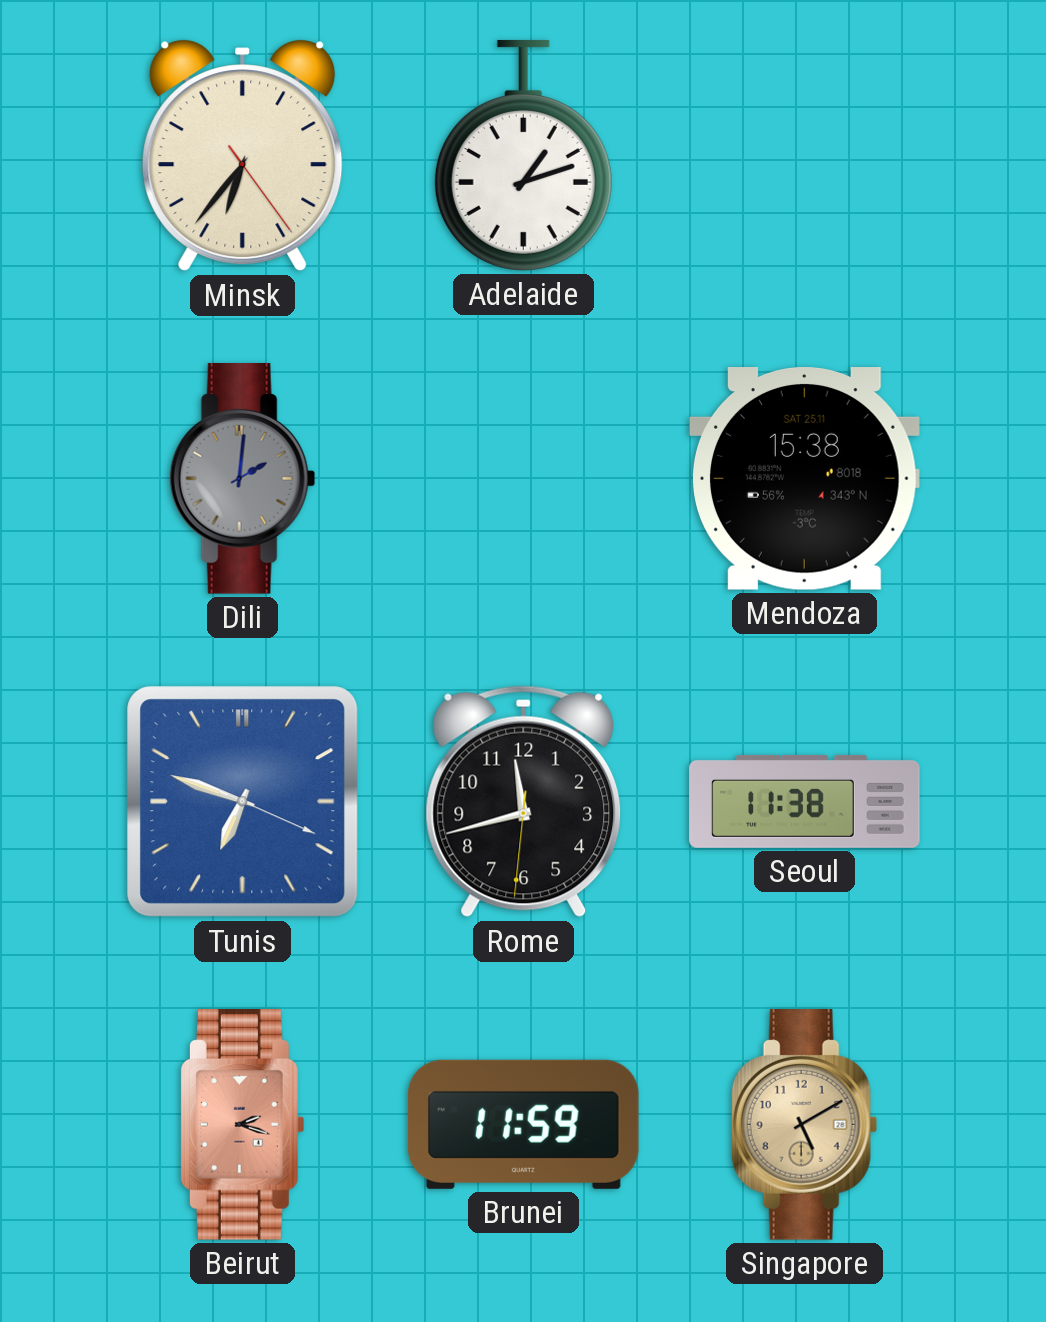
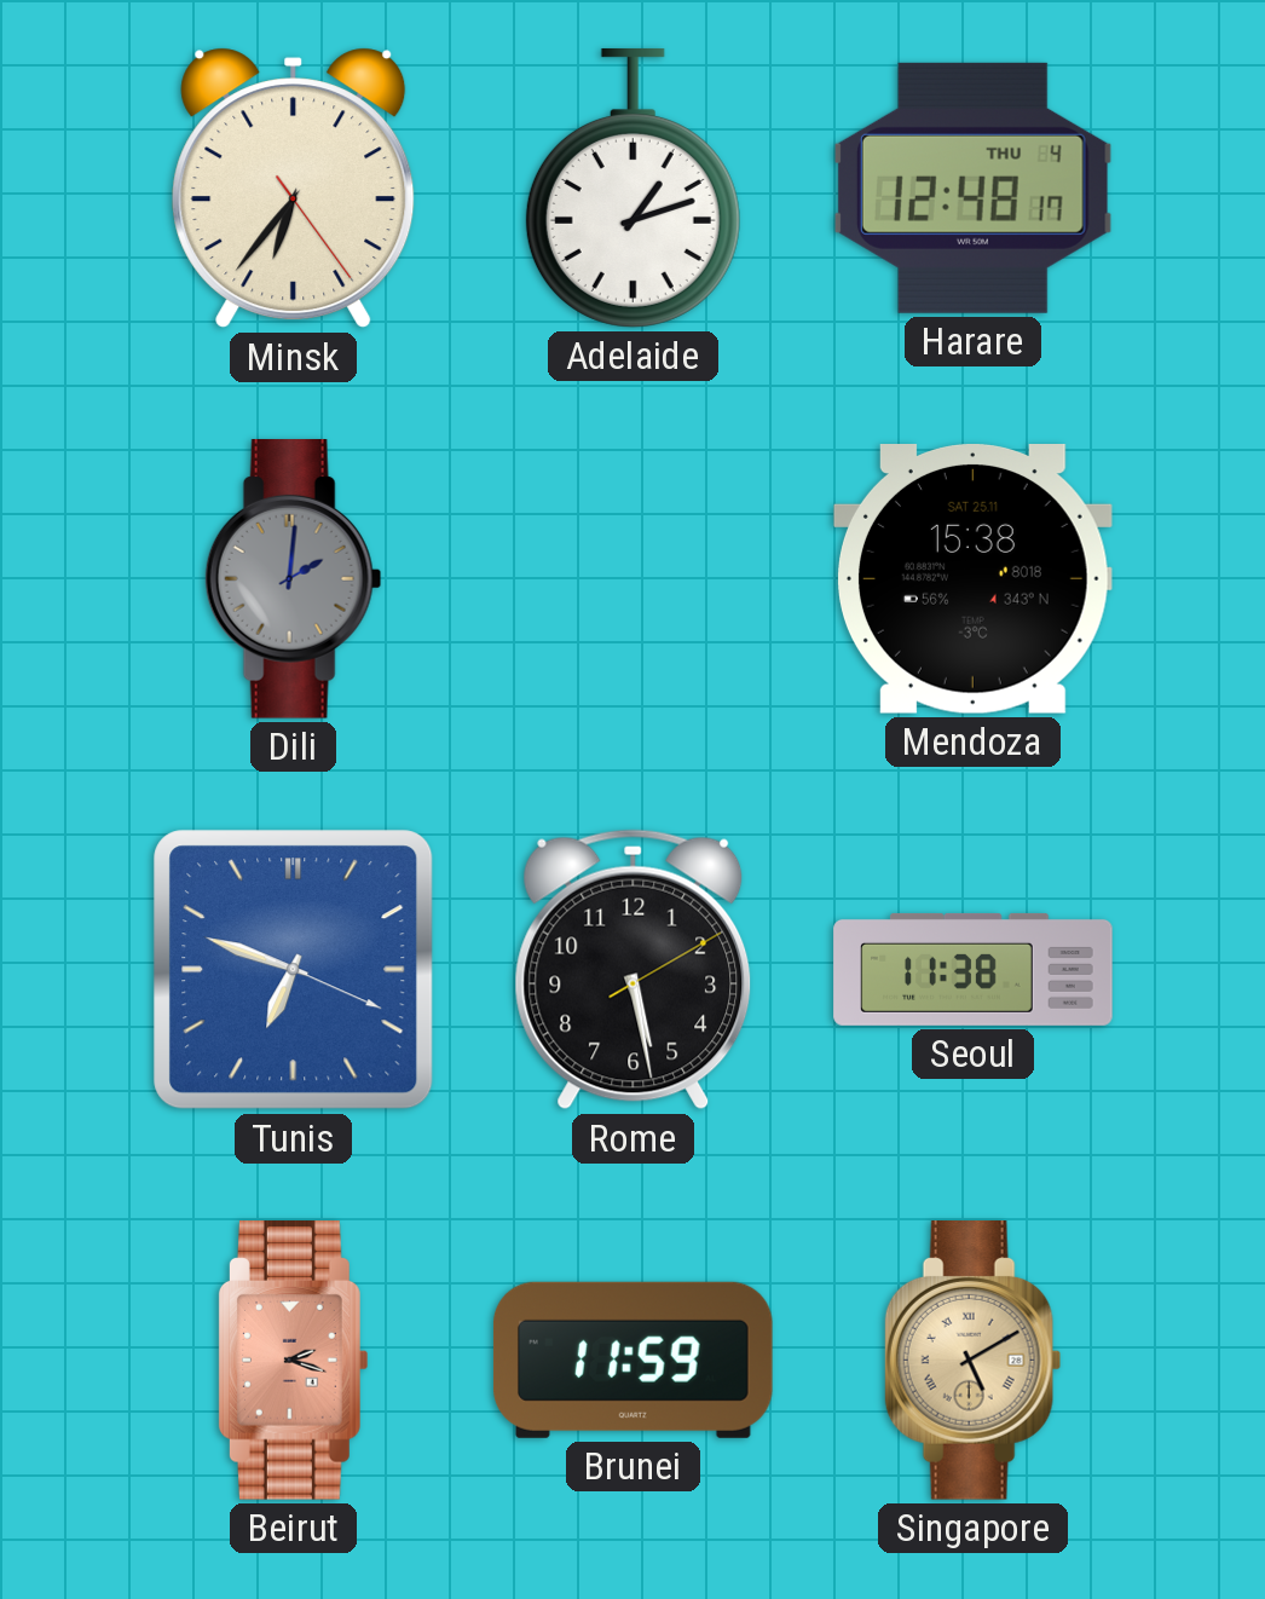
Harare: none -> 12:48 (972, 187)
Rome: 11:42 -> 5:28 (634, 970)
Singapore numerals: Arabic -> Roman (974, 1361)
